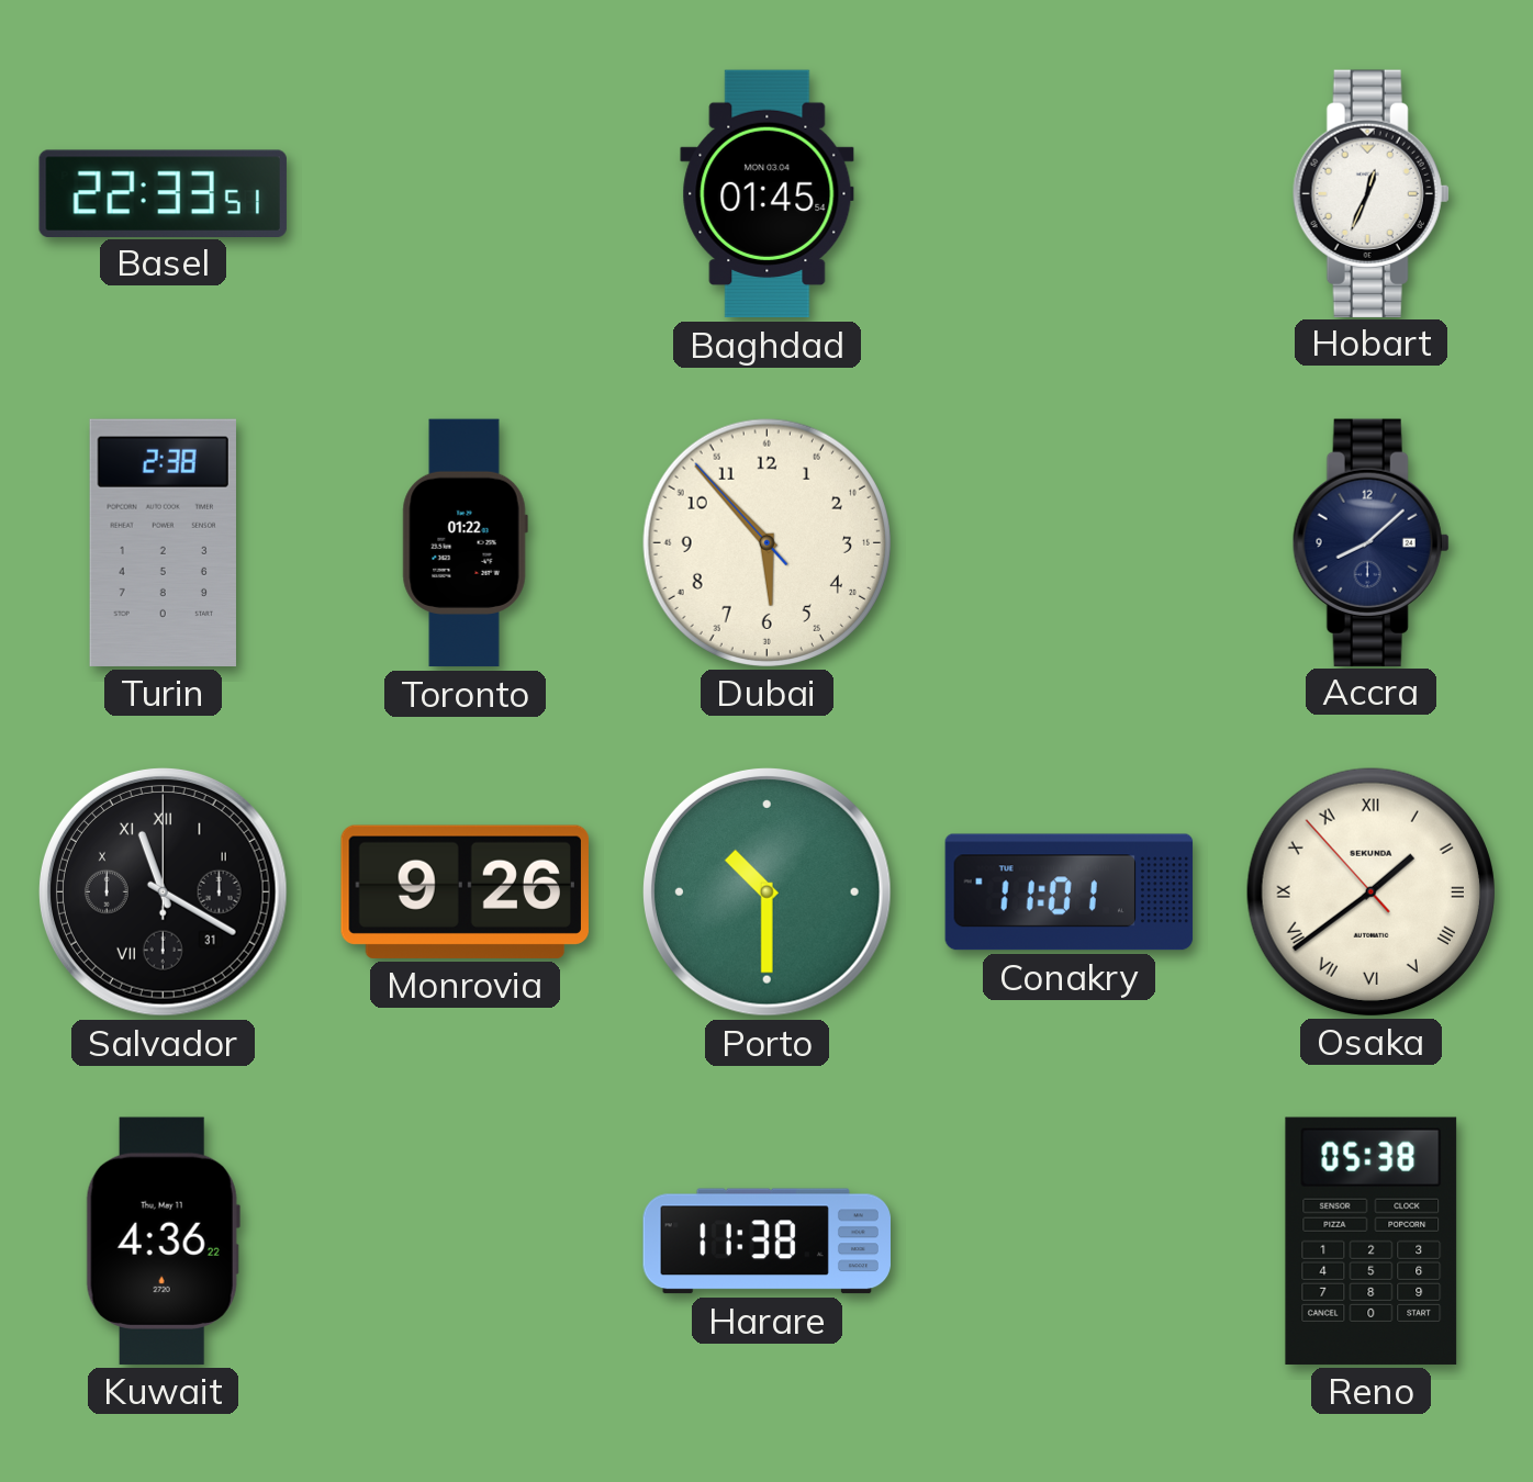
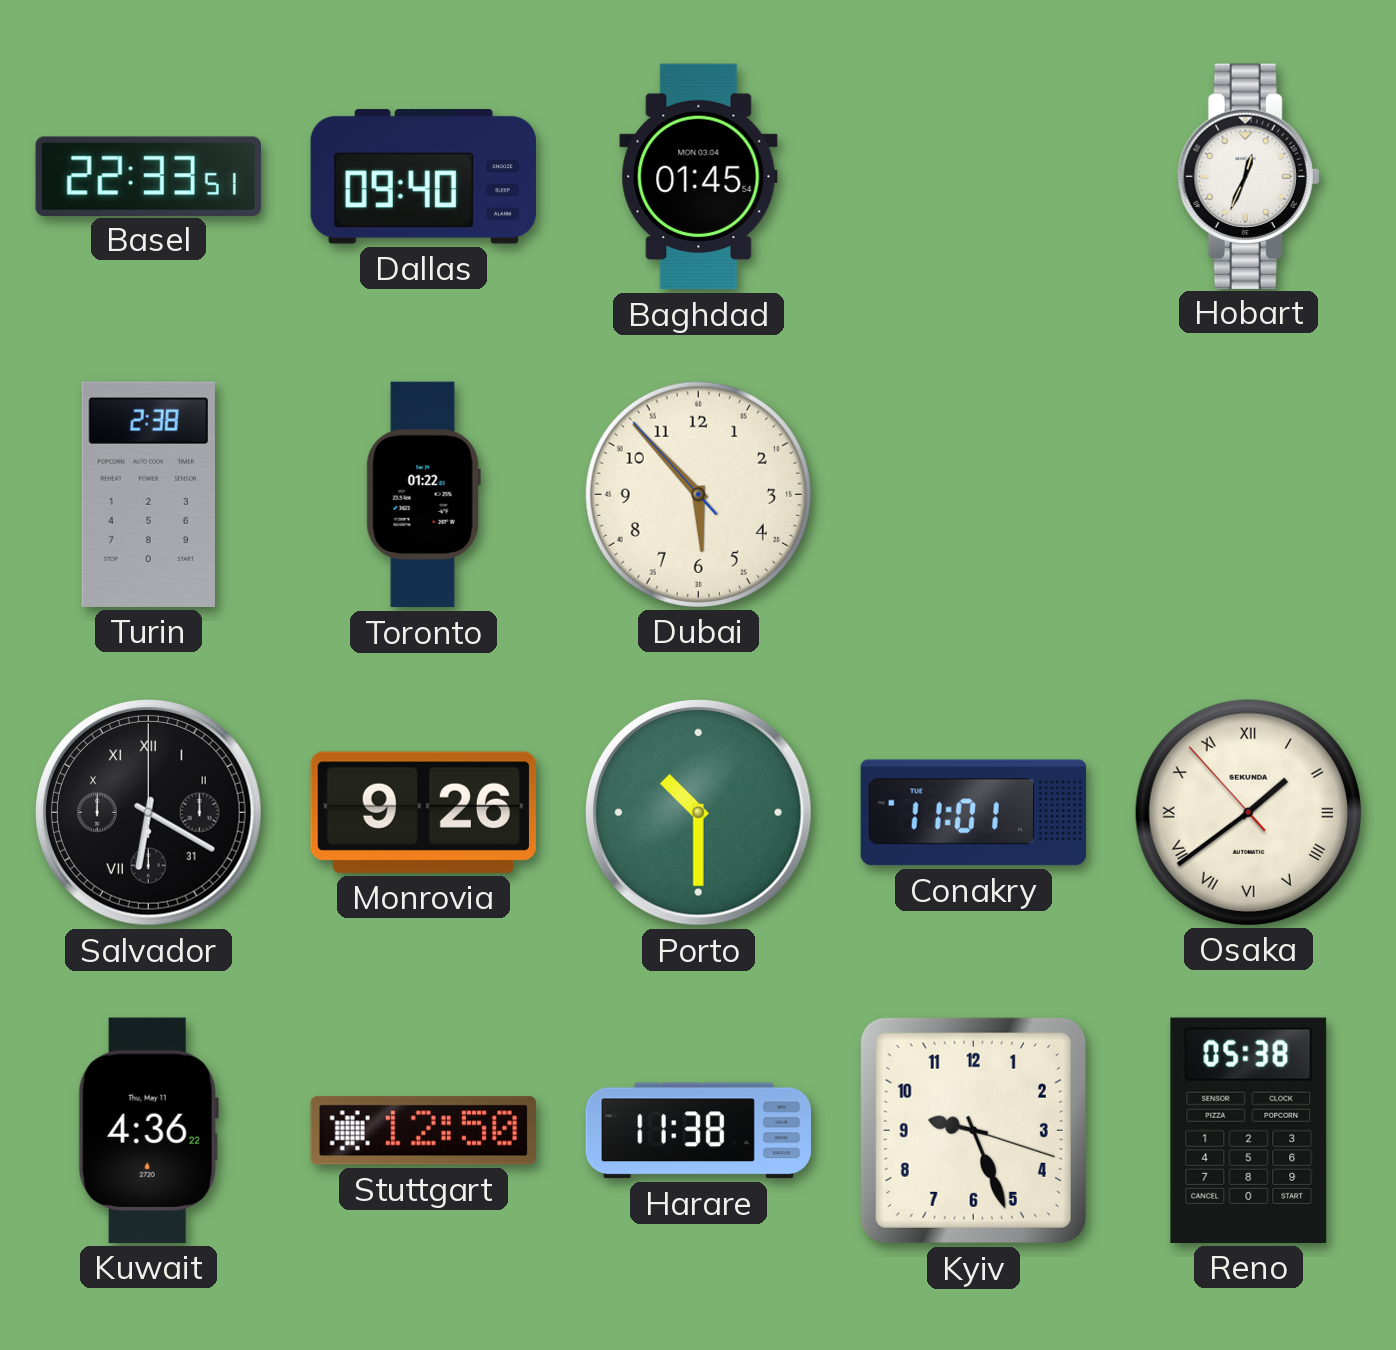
Dallas: none -> 09:40 (423, 177)
Accra: 8:08 -> none (1370, 542)
Salvador: 11:20 -> 6:20 (149, 813)
Stuttgart: none -> 12:50 (423, 1131)
Kyiv: none -> 9:26 (973, 1130)
